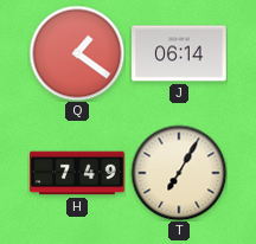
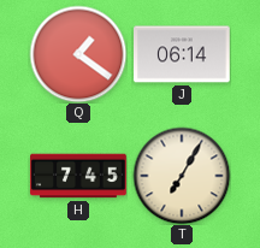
H: 7:49 -> 7:45 (78, 176)
